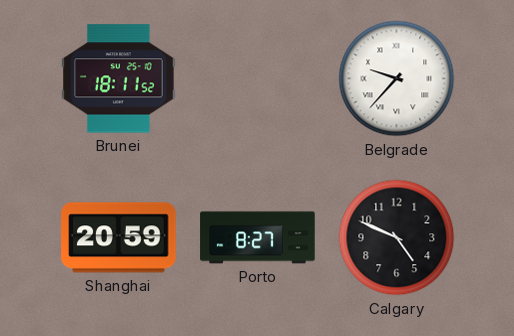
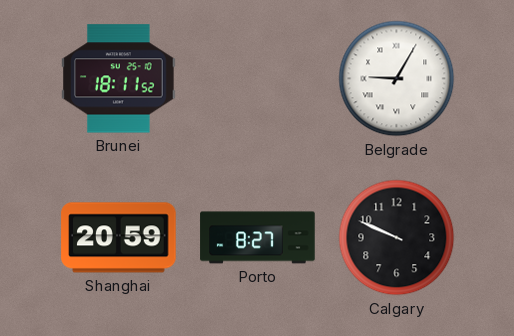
Belgrade: 9:37 -> 9:05 (397, 79)
Calgary: 4:49 -> 9:49 (397, 238)
